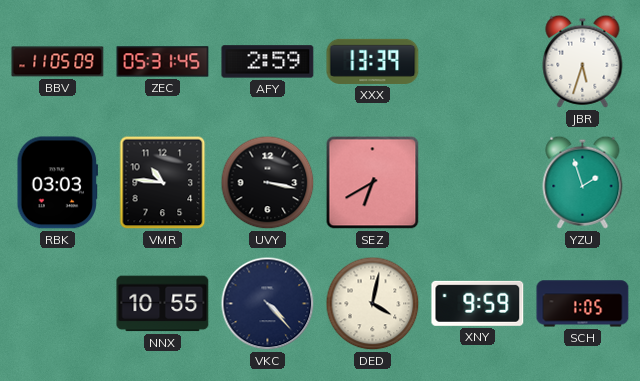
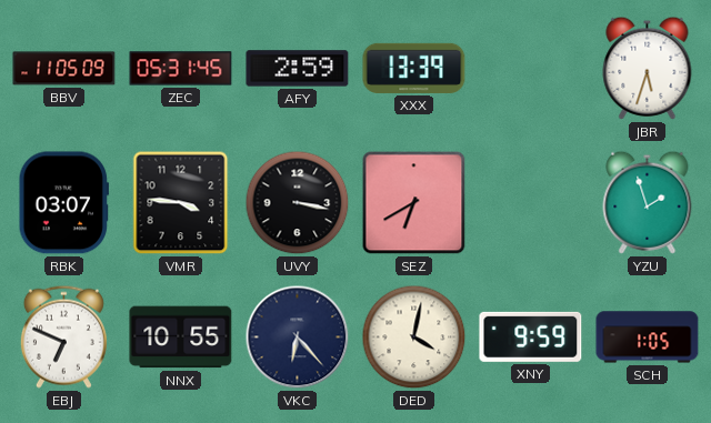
RBK: 03:03 -> 03:07 (63, 203)
VMR: 10:46 -> 3:46 (181, 203)
EBJ: none -> 6:49 (63, 336)
VKC: 4:23 -> 6:23 (298, 338)
